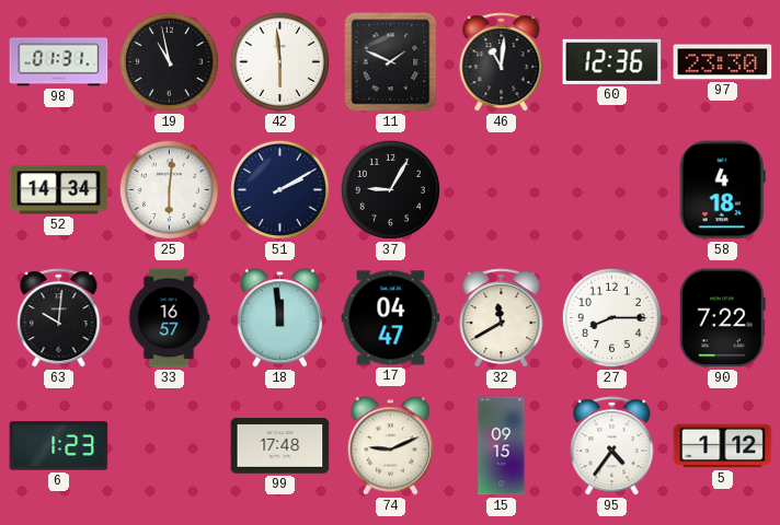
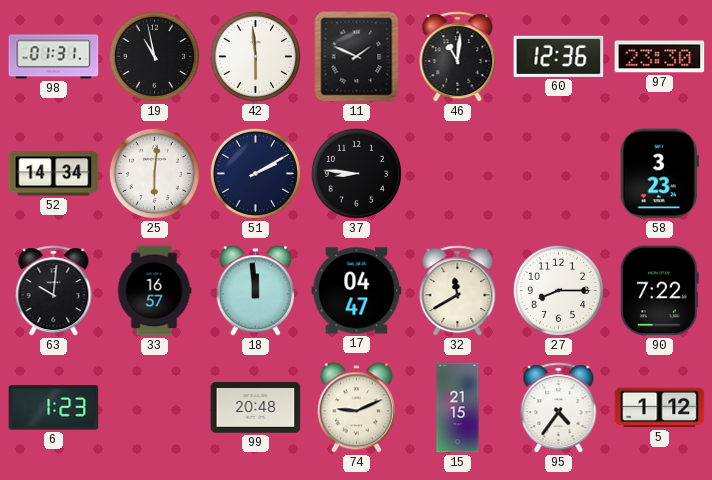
37: 9:05 -> 8:46 (356, 173)
58: 4:18 -> 3:23 (659, 174)
99: 17:48 -> 20:48 (256, 408)
15: 09:15 -> 21:15 (458, 408)
